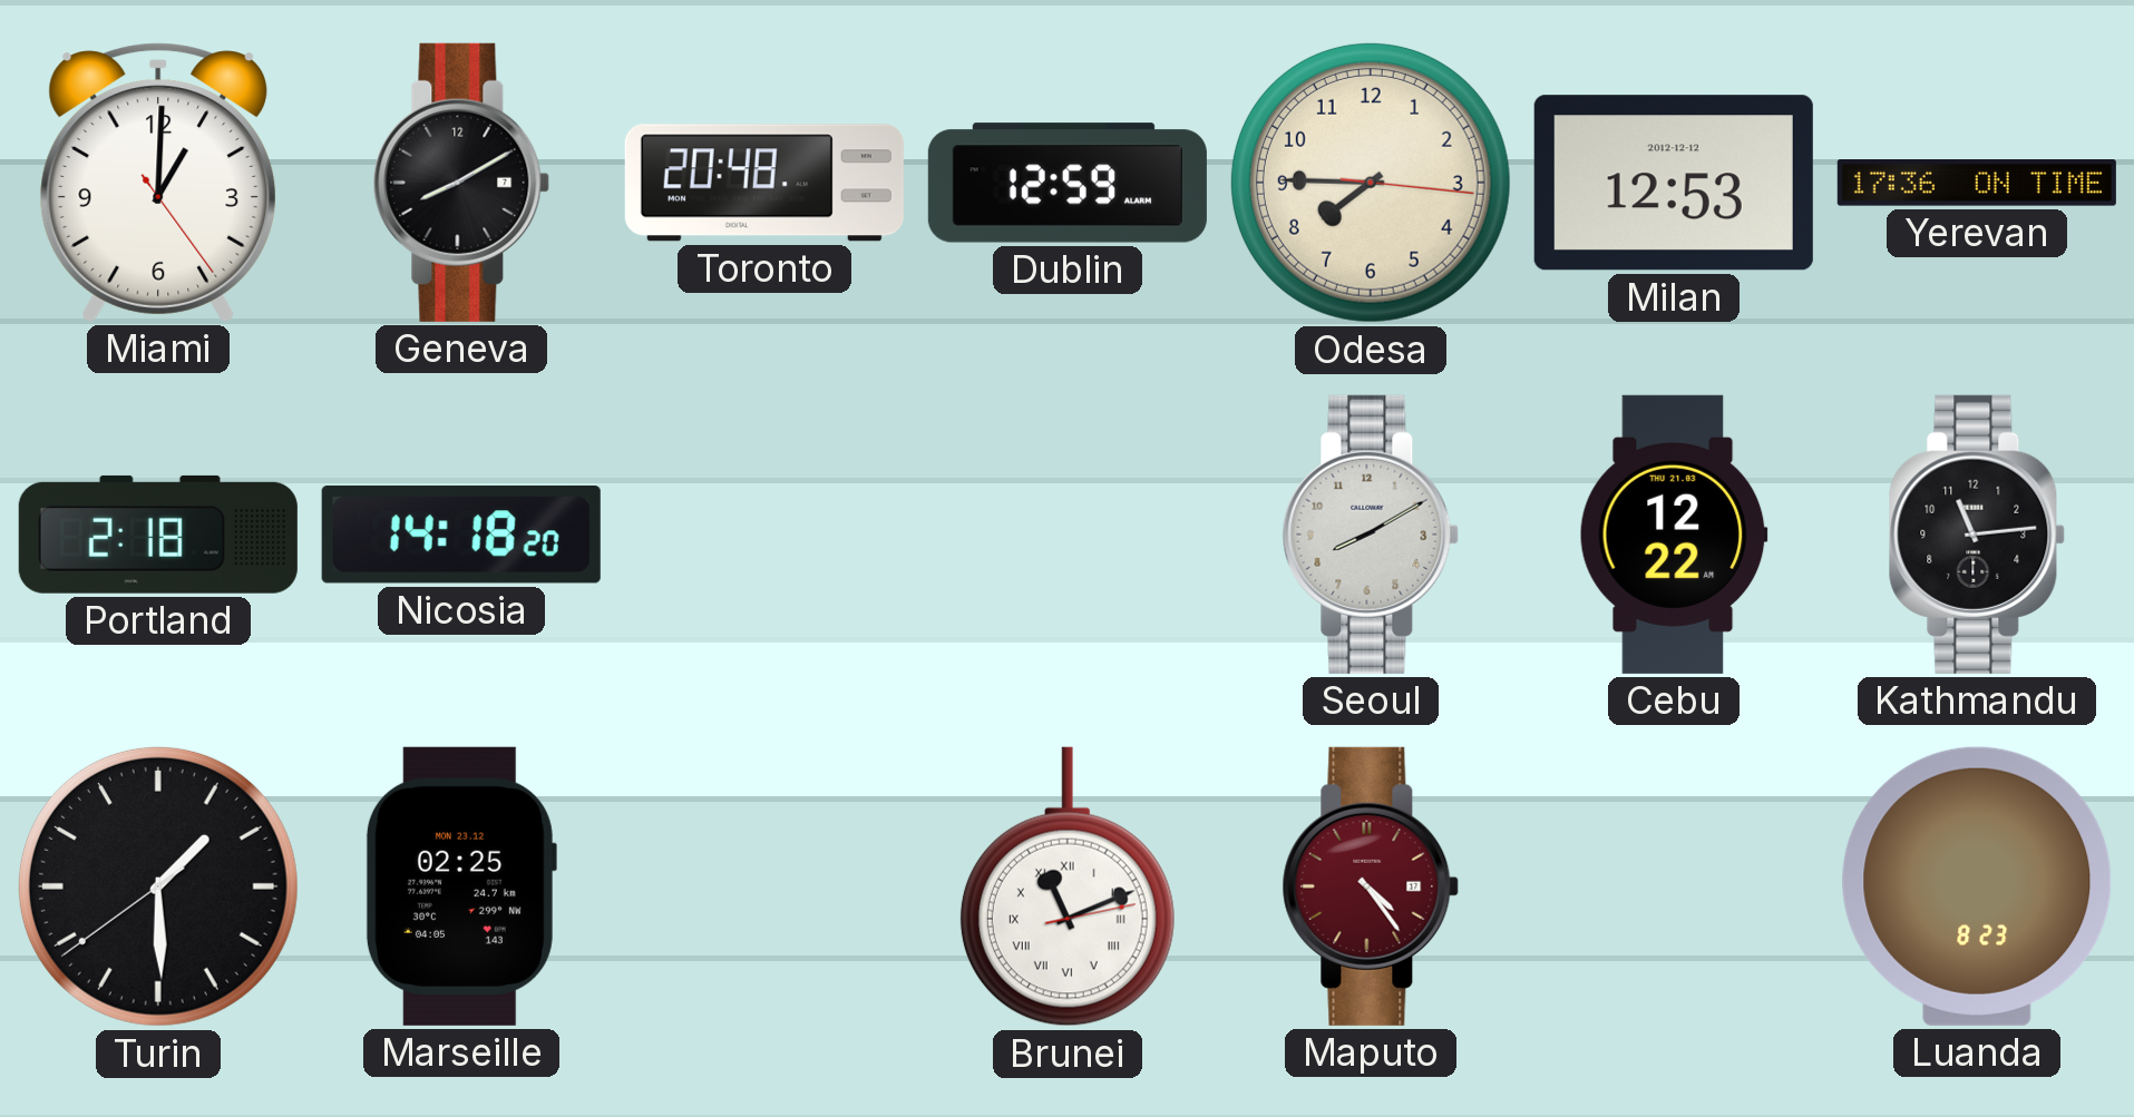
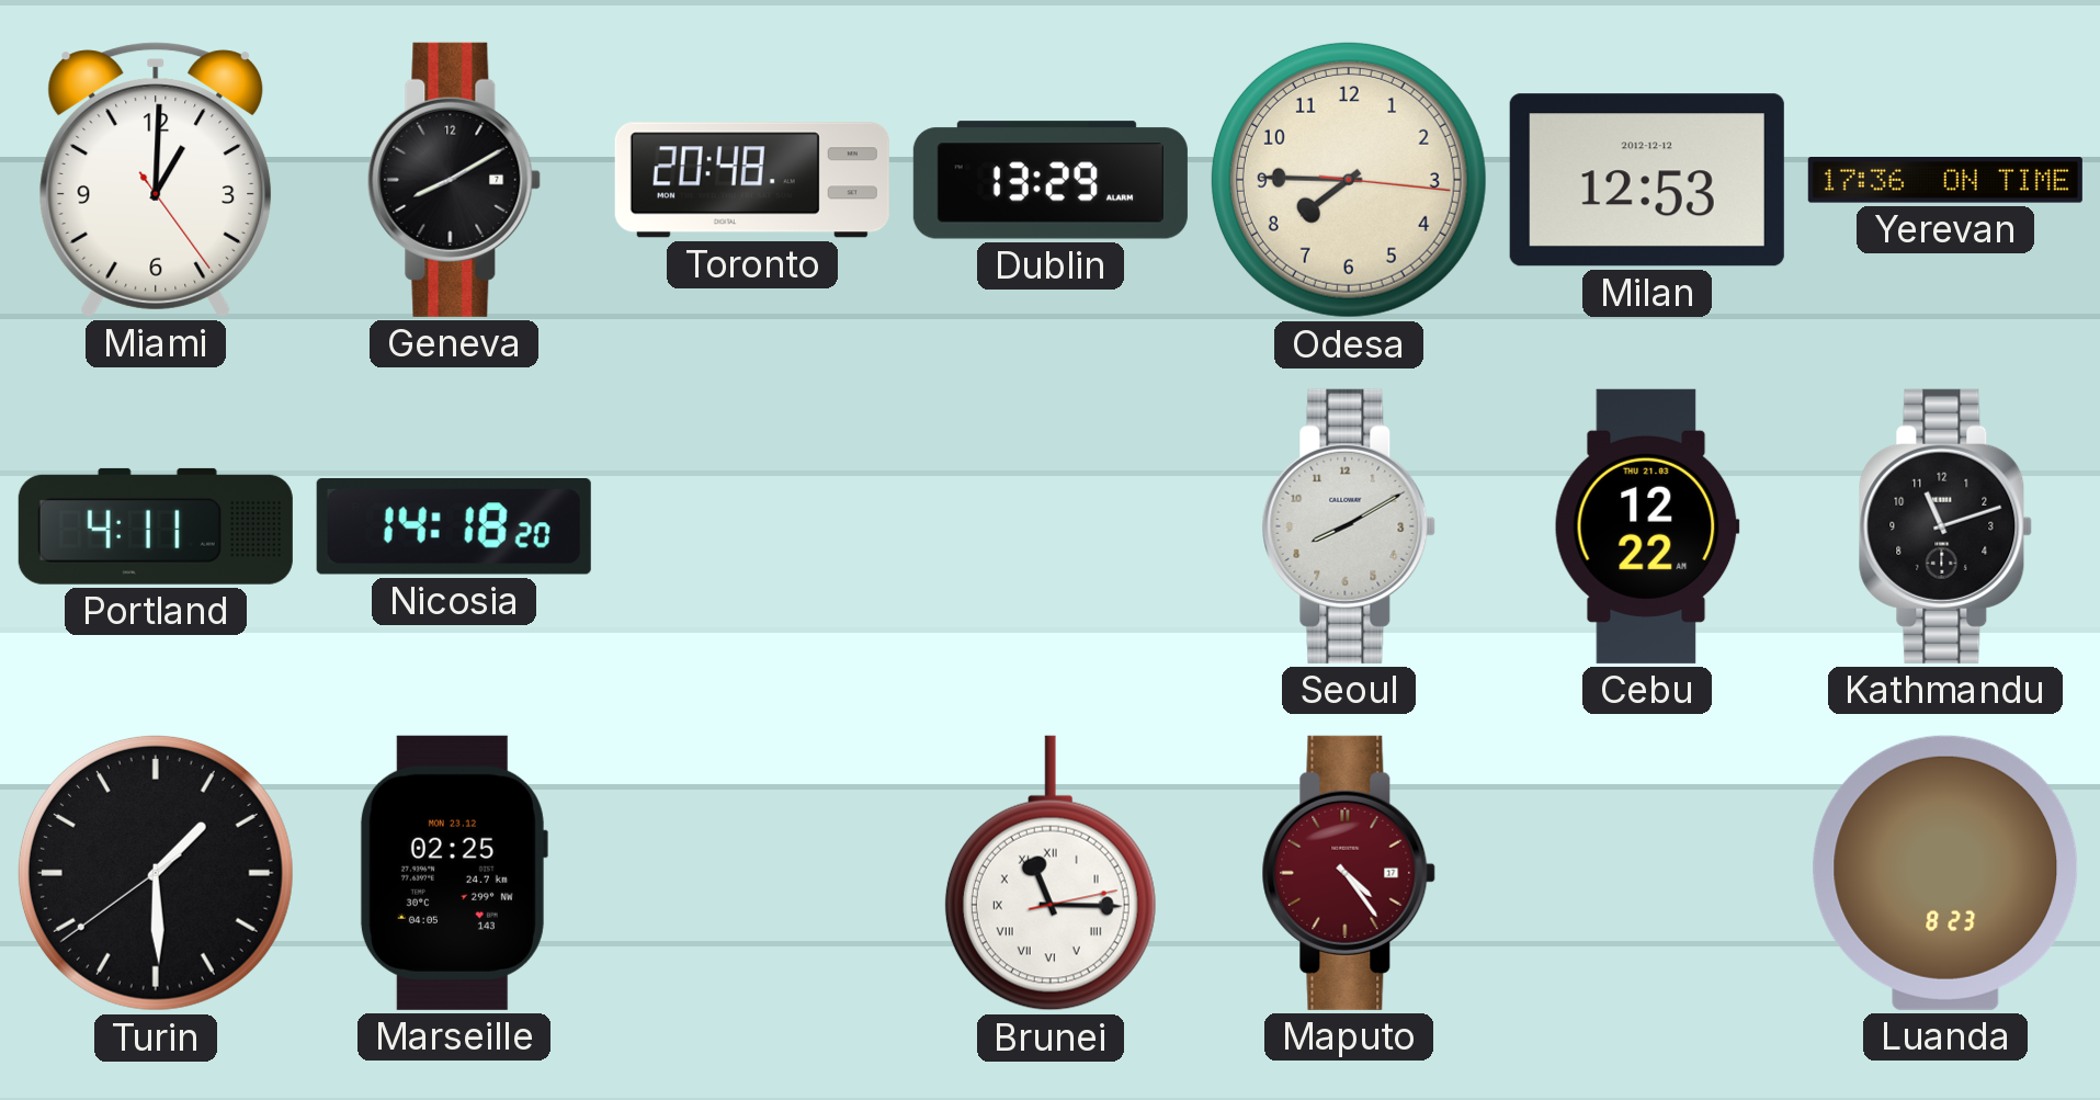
Dublin: 12:59 -> 13:29 (1051, 180)
Portland: 2:18 -> 4:11 (156, 526)
Kathmandu: 11:14 -> 11:12 (1945, 526)
Brunei: 11:11 -> 11:15 (1051, 873)
